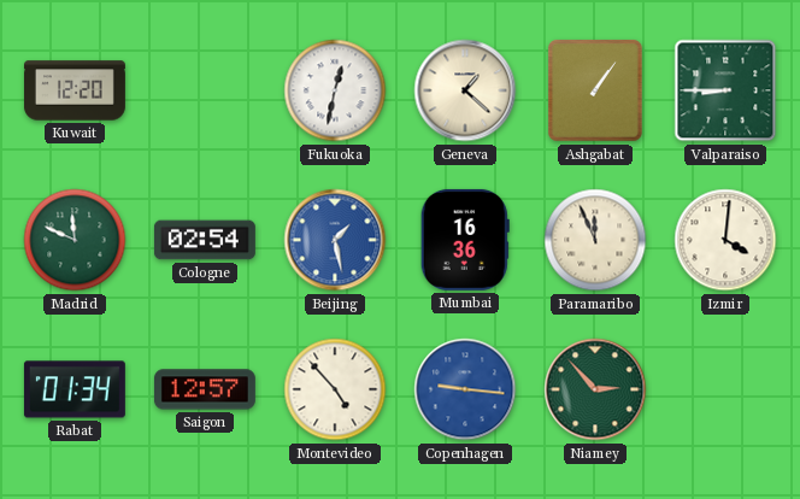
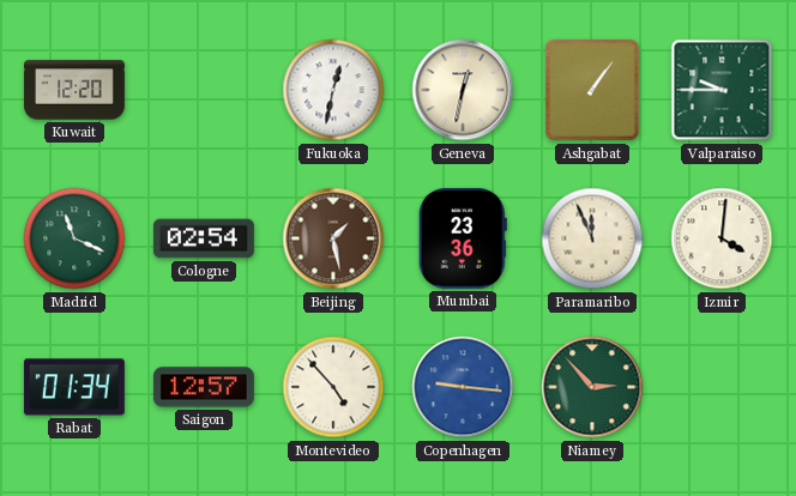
Geneva: 1:22 -> 12:32 (463, 90)
Valparaiso: 8:45 -> 9:45 (722, 90)
Madrid: 11:49 -> 11:19 (74, 238)
Beijing dial: blue -> brown (333, 238)
Mumbai: 16:36 -> 23:36 (463, 238)
